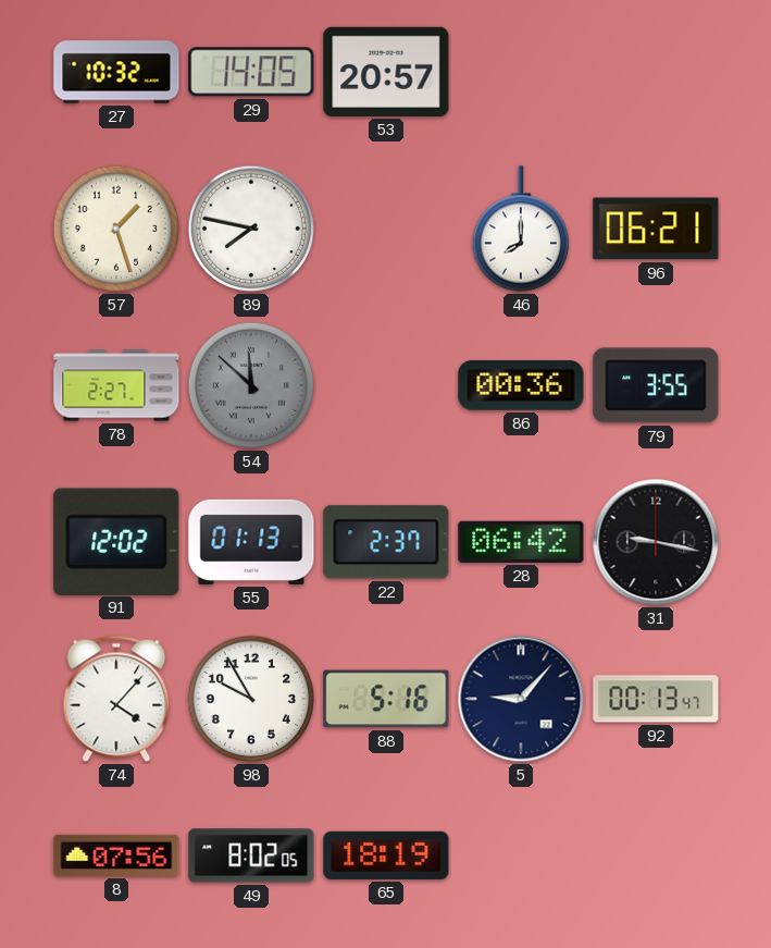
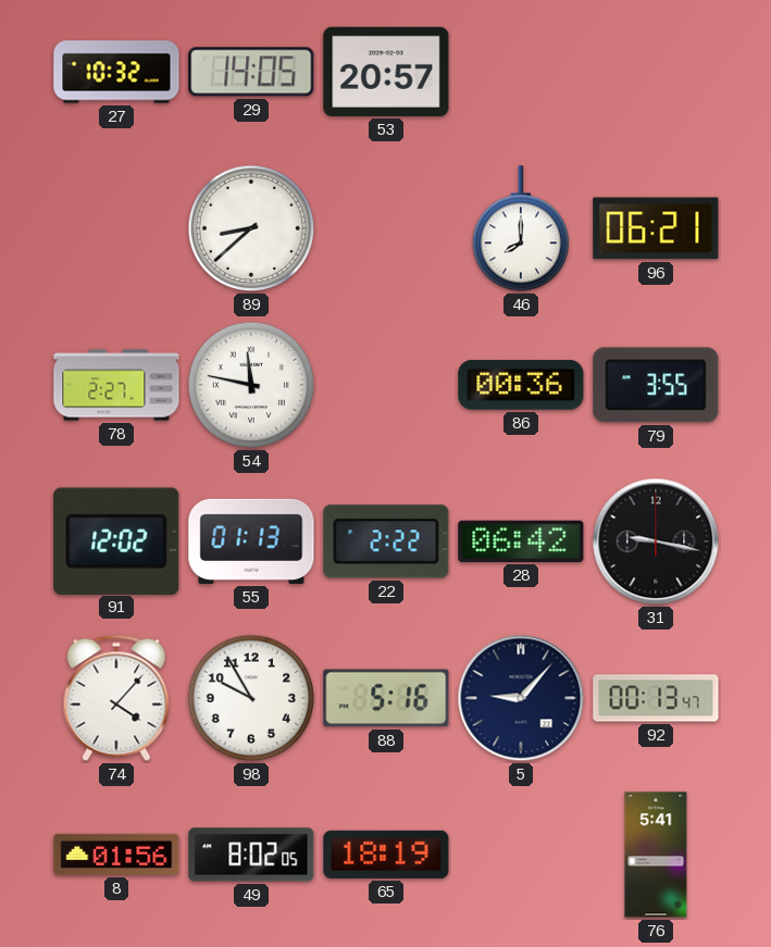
57: 1:27 -> none (116, 229)
89: 7:47 -> 8:38 (251, 228)
54: 11:52 -> 11:47 (251, 385)
54 dial: grey -> white (251, 385)
22: 2:37 -> 2:22 (386, 541)
8: 07:56 -> 01:56 (116, 855)
76: none -> 5:41 (656, 855)
